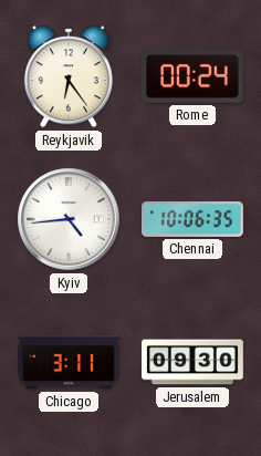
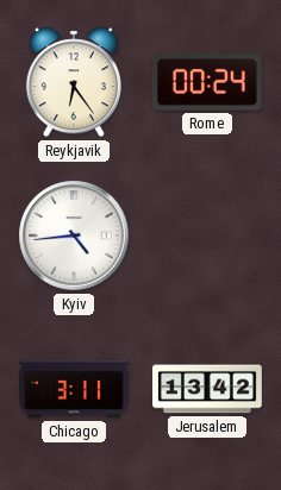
Chennai: 10:06 -> none (194, 220)
Jerusalem: 09:30 -> 13:42 (208, 389)
